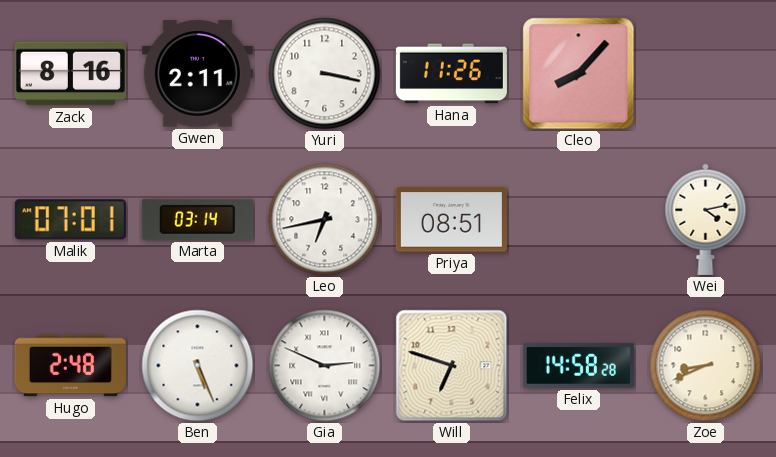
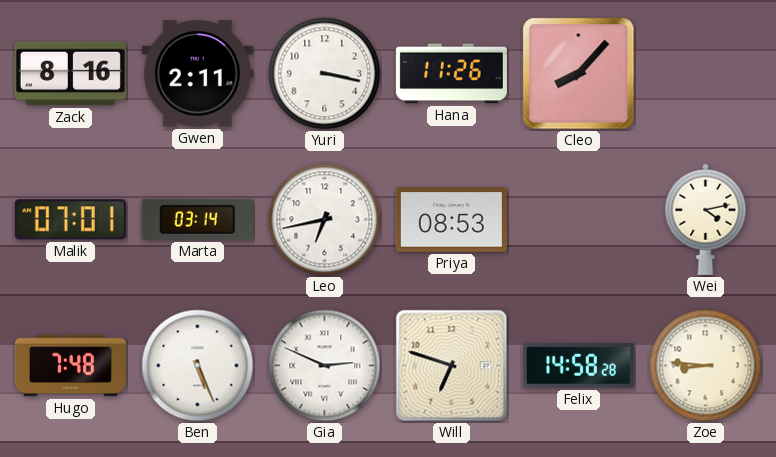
Priya: 08:51 -> 08:53 (451, 220)
Hugo: 2:48 -> 7:48 (70, 366)
Zoe: 8:41 -> 8:46 (706, 366)
